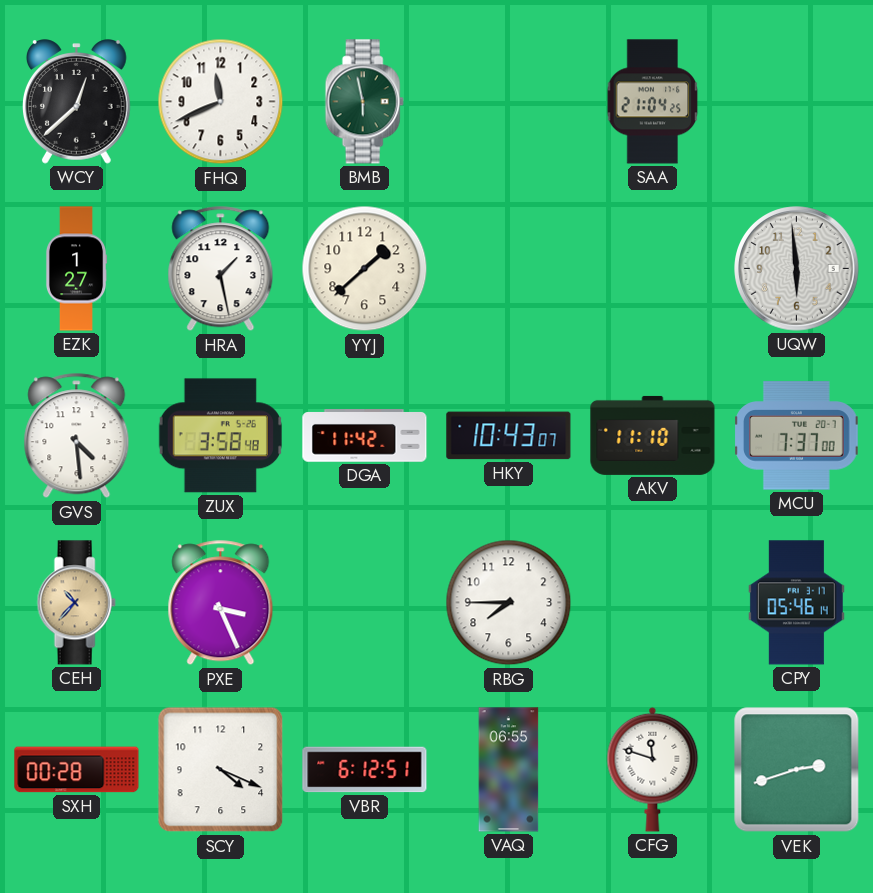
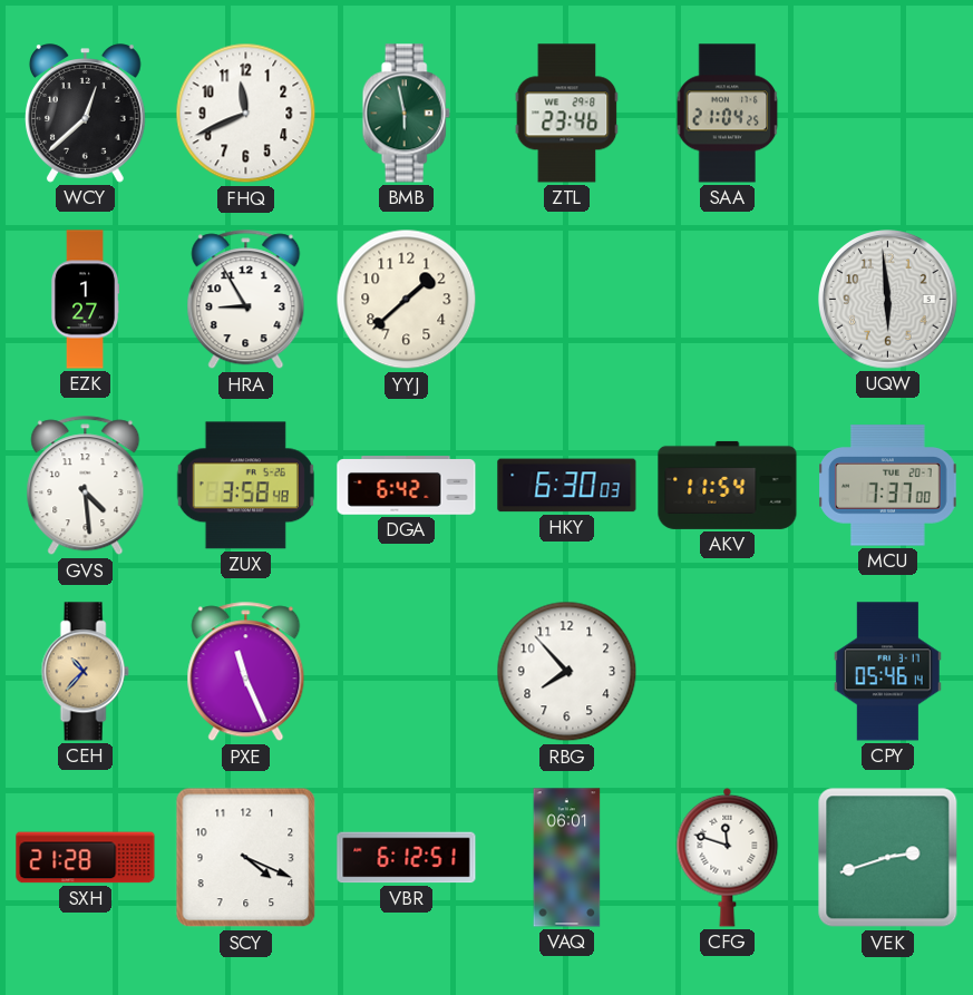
ZTL: none -> 23:46 (567, 114)
HRA: 1:28 -> 8:55 (246, 300)
DGA: 11:42 -> 6:42 (407, 486)
HKY: 10:43 -> 6:30 (567, 486)
AKV: 11:10 -> 11:54 (728, 485)
PXE: 3:26 -> 11:26 (246, 672)
RBG: 7:45 -> 7:53 (567, 672)
SXH: 00:28 -> 21:28 (86, 858)
VAQ: 06:55 -> 06:01 (567, 858)
